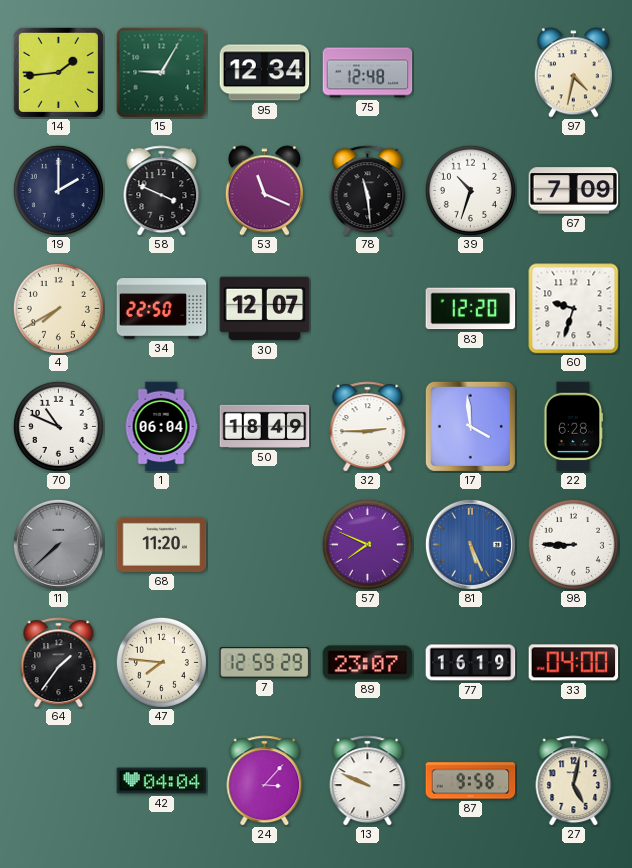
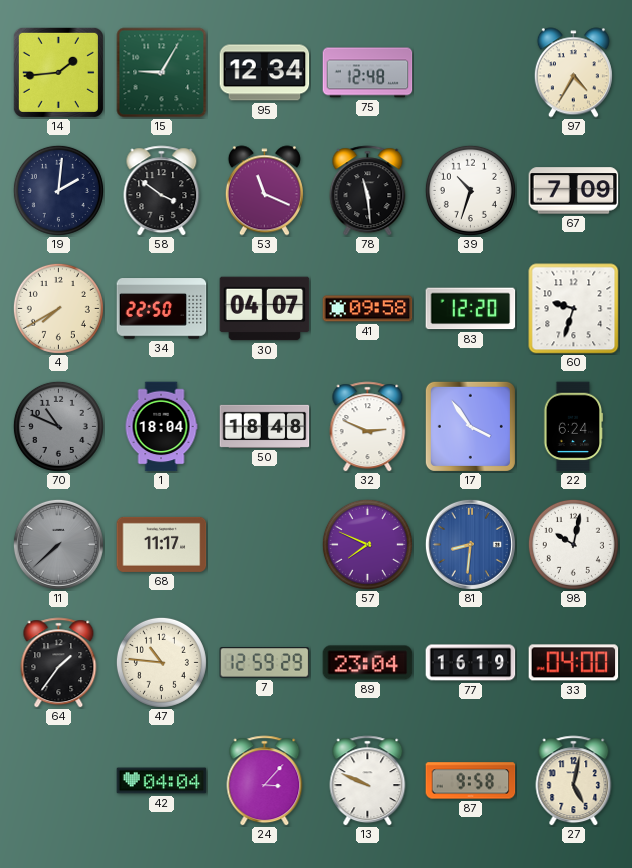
97: 4:32 -> 4:35 (573, 73)
19: 2:00 -> 2:01 (58, 190)
58: 3:49 -> 3:51 (162, 191)
30: 12:07 -> 04:07 (265, 309)
41: none -> 09:58 (368, 309)
70 dial: white -> grey (58, 426)
1: 06:04 -> 18:04 (161, 427)
50: 18:49 -> 18:48 (265, 426)
32: 2:45 -> 2:49 (368, 427)
17: 3:59 -> 3:54 (470, 426)
22: 6:28 -> 6:24 (573, 427)
68: 11:20 -> 11:17 (162, 544)
81: 5:26 -> 8:31 (470, 544)
98: 8:45 -> 10:02 (573, 544)
47: 7:46 -> 10:46 (161, 662)
89: 23:07 -> 23:04 (368, 663)
